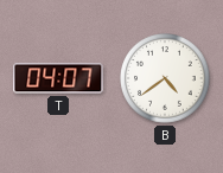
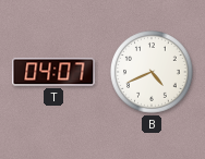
B: 4:39 -> 4:41 (152, 72)
